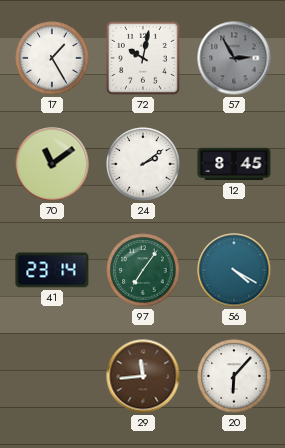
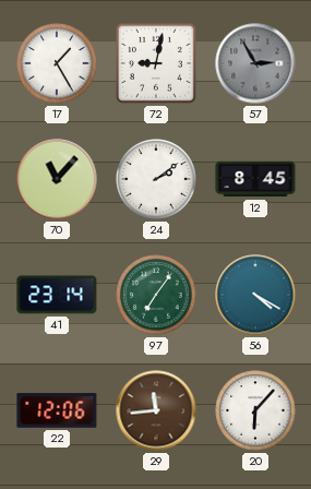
72: 10:02 -> 9:02 (156, 63)
70: 11:09 -> 11:07 (57, 179)
22: none -> 12:06 (57, 410)
